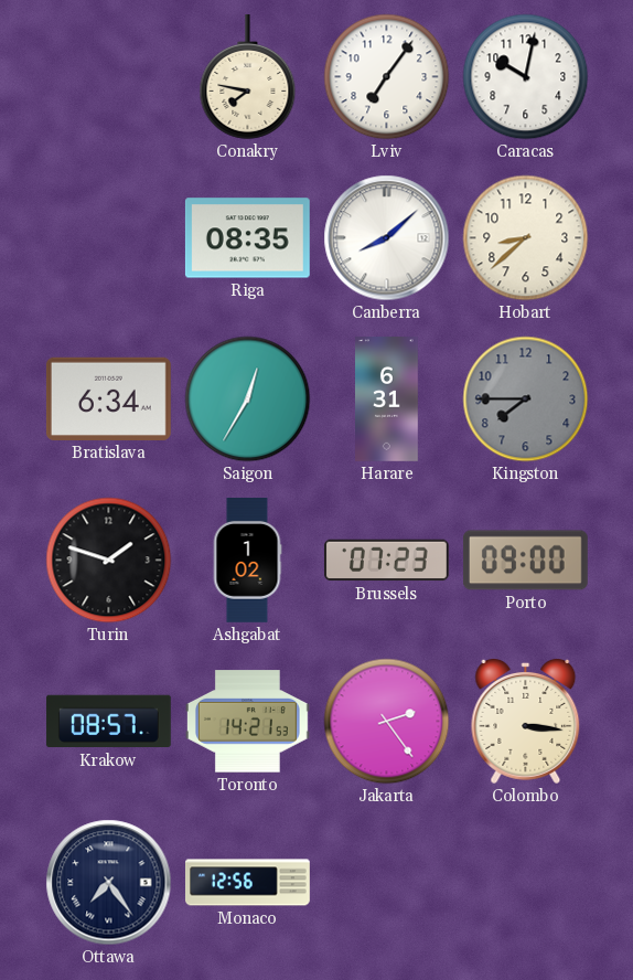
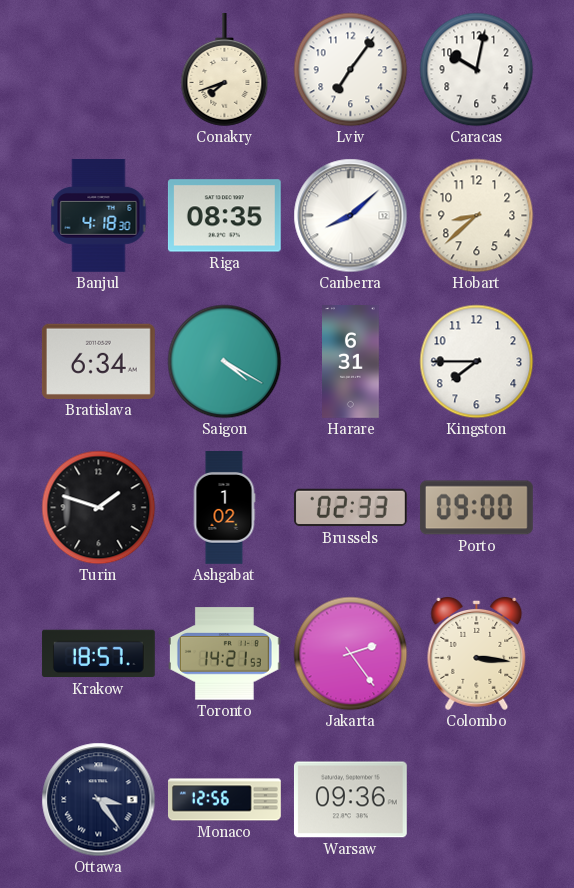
Conakry: 7:47 -> 7:42 (225, 69)
Banjul: none -> 4:18 (99, 215)
Saigon: 12:35 -> 4:20 (225, 362)
Kingston dial: grey -> white (477, 362)
Brussels: 07:23 -> 02:33 (350, 508)
Krakow: 08:57 -> 18:57 (98, 654)
Ottawa: 7:24 -> 3:24 (99, 800)
Warsaw: none -> 09:36 (350, 800)
